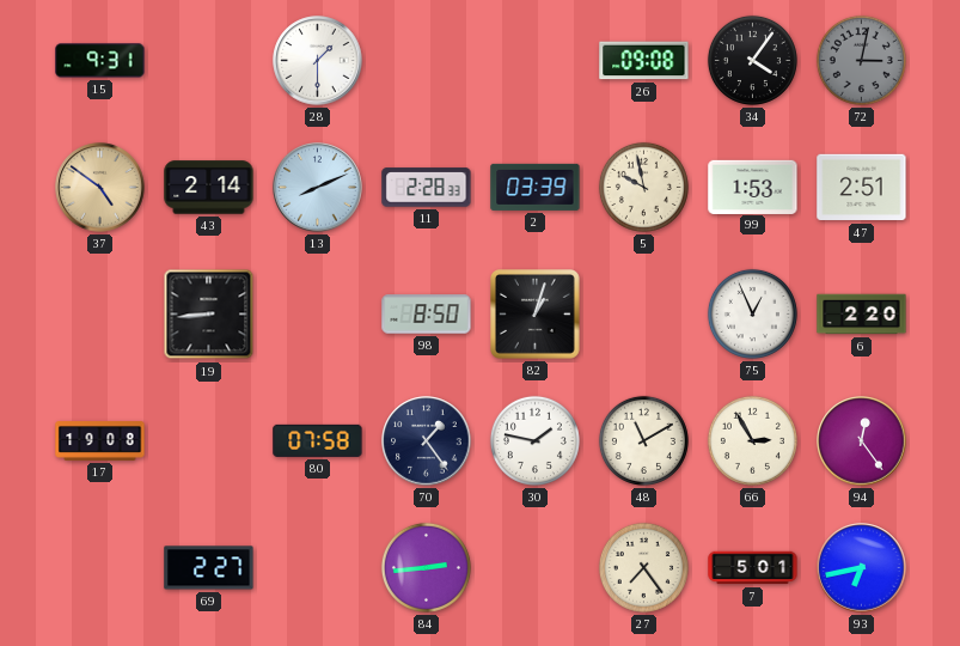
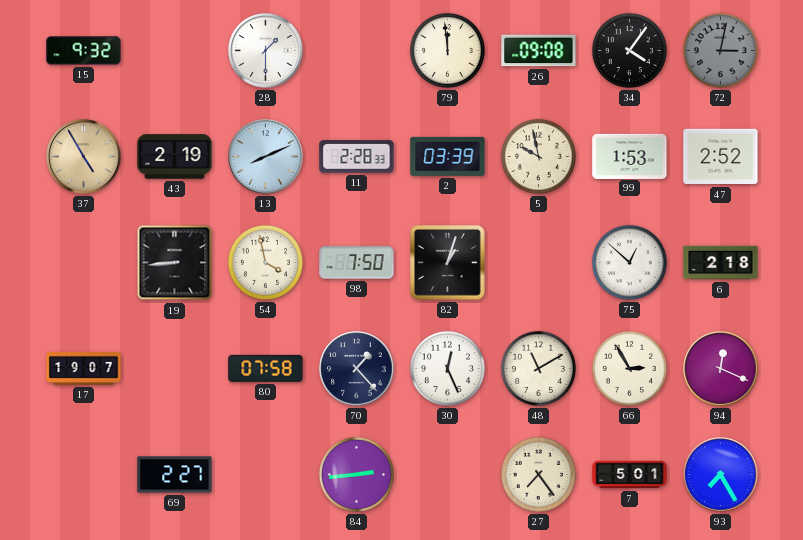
15: 9:31 -> 9:32 (84, 51)
79: none -> 11:59 (447, 50)
37: 4:51 -> 4:55 (84, 157)
43: 2:14 -> 2:19 (175, 157)
47: 2:51 -> 2:52 (721, 157)
54: none -> 3:58 (265, 262)
98: 8:50 -> 7:50 (357, 263)
75: 12:56 -> 12:52 (629, 262)
6: 2:20 -> 2:18 (721, 263)
17: 19:08 -> 19:07 (84, 369)
70: 1:24 -> 1:23 (357, 369)
30: 1:47 -> 12:26 (447, 368)
94: 12:24 -> 12:19 (721, 369)
93: 6:43 -> 7:25 (721, 475)
